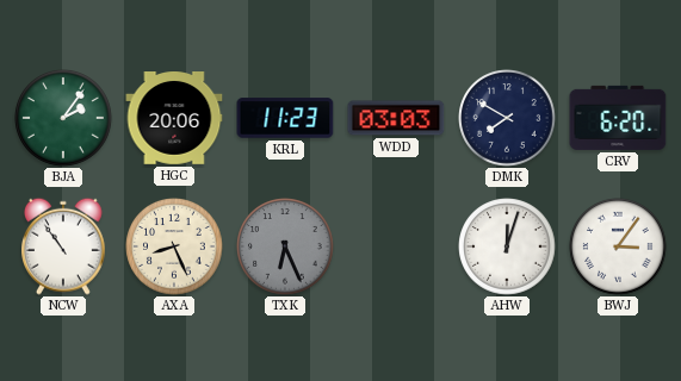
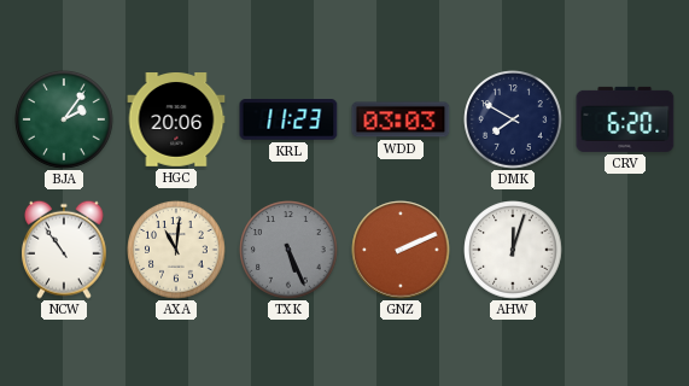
AXA: 8:26 -> 11:01 (176, 250)
TXK: 6:26 -> 5:26 (288, 250)
GNZ: none -> 2:11 (401, 250)
BWJ: 3:06 -> none (618, 246)
